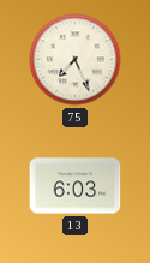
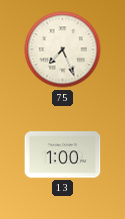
13: 6:03 -> 1:00 (63, 155)
